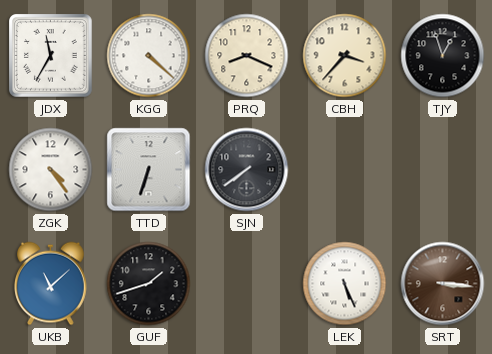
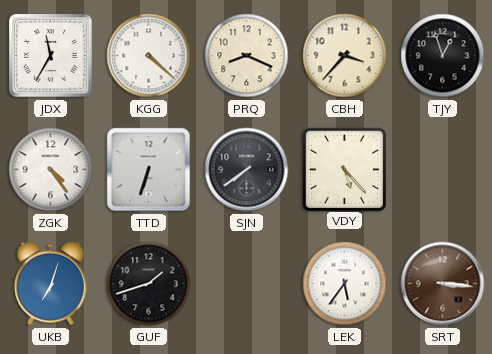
VDY: none -> 5:23 (344, 169)
UKB: 11:08 -> 7:03 (51, 284)
LEK: 5:26 -> 5:36 (345, 284)
